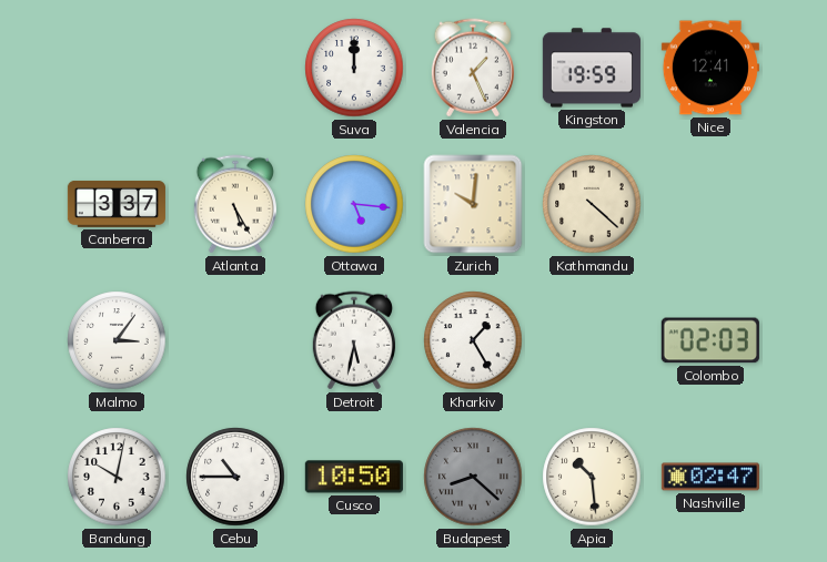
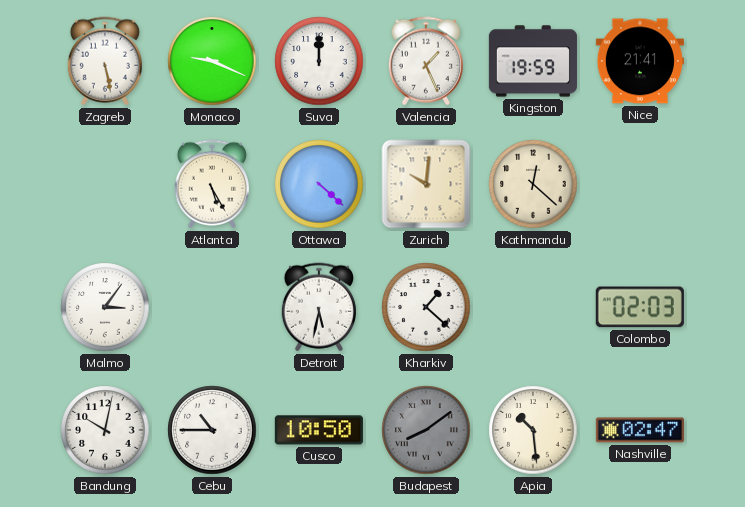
Zagreb: none -> 5:28 (105, 61)
Monaco: none -> 9:19 (212, 61)
Nice: 12:41 -> 21:41 (640, 61)
Canberra: 3:37 -> none (117, 204)
Ottawa: 5:16 -> 4:22 (319, 184)
Kathmandu: 4:22 -> 12:22 (533, 184)
Kharkiv: 1:25 -> 1:22 (426, 307)
Budapest: 8:22 -> 8:09 (426, 430)
